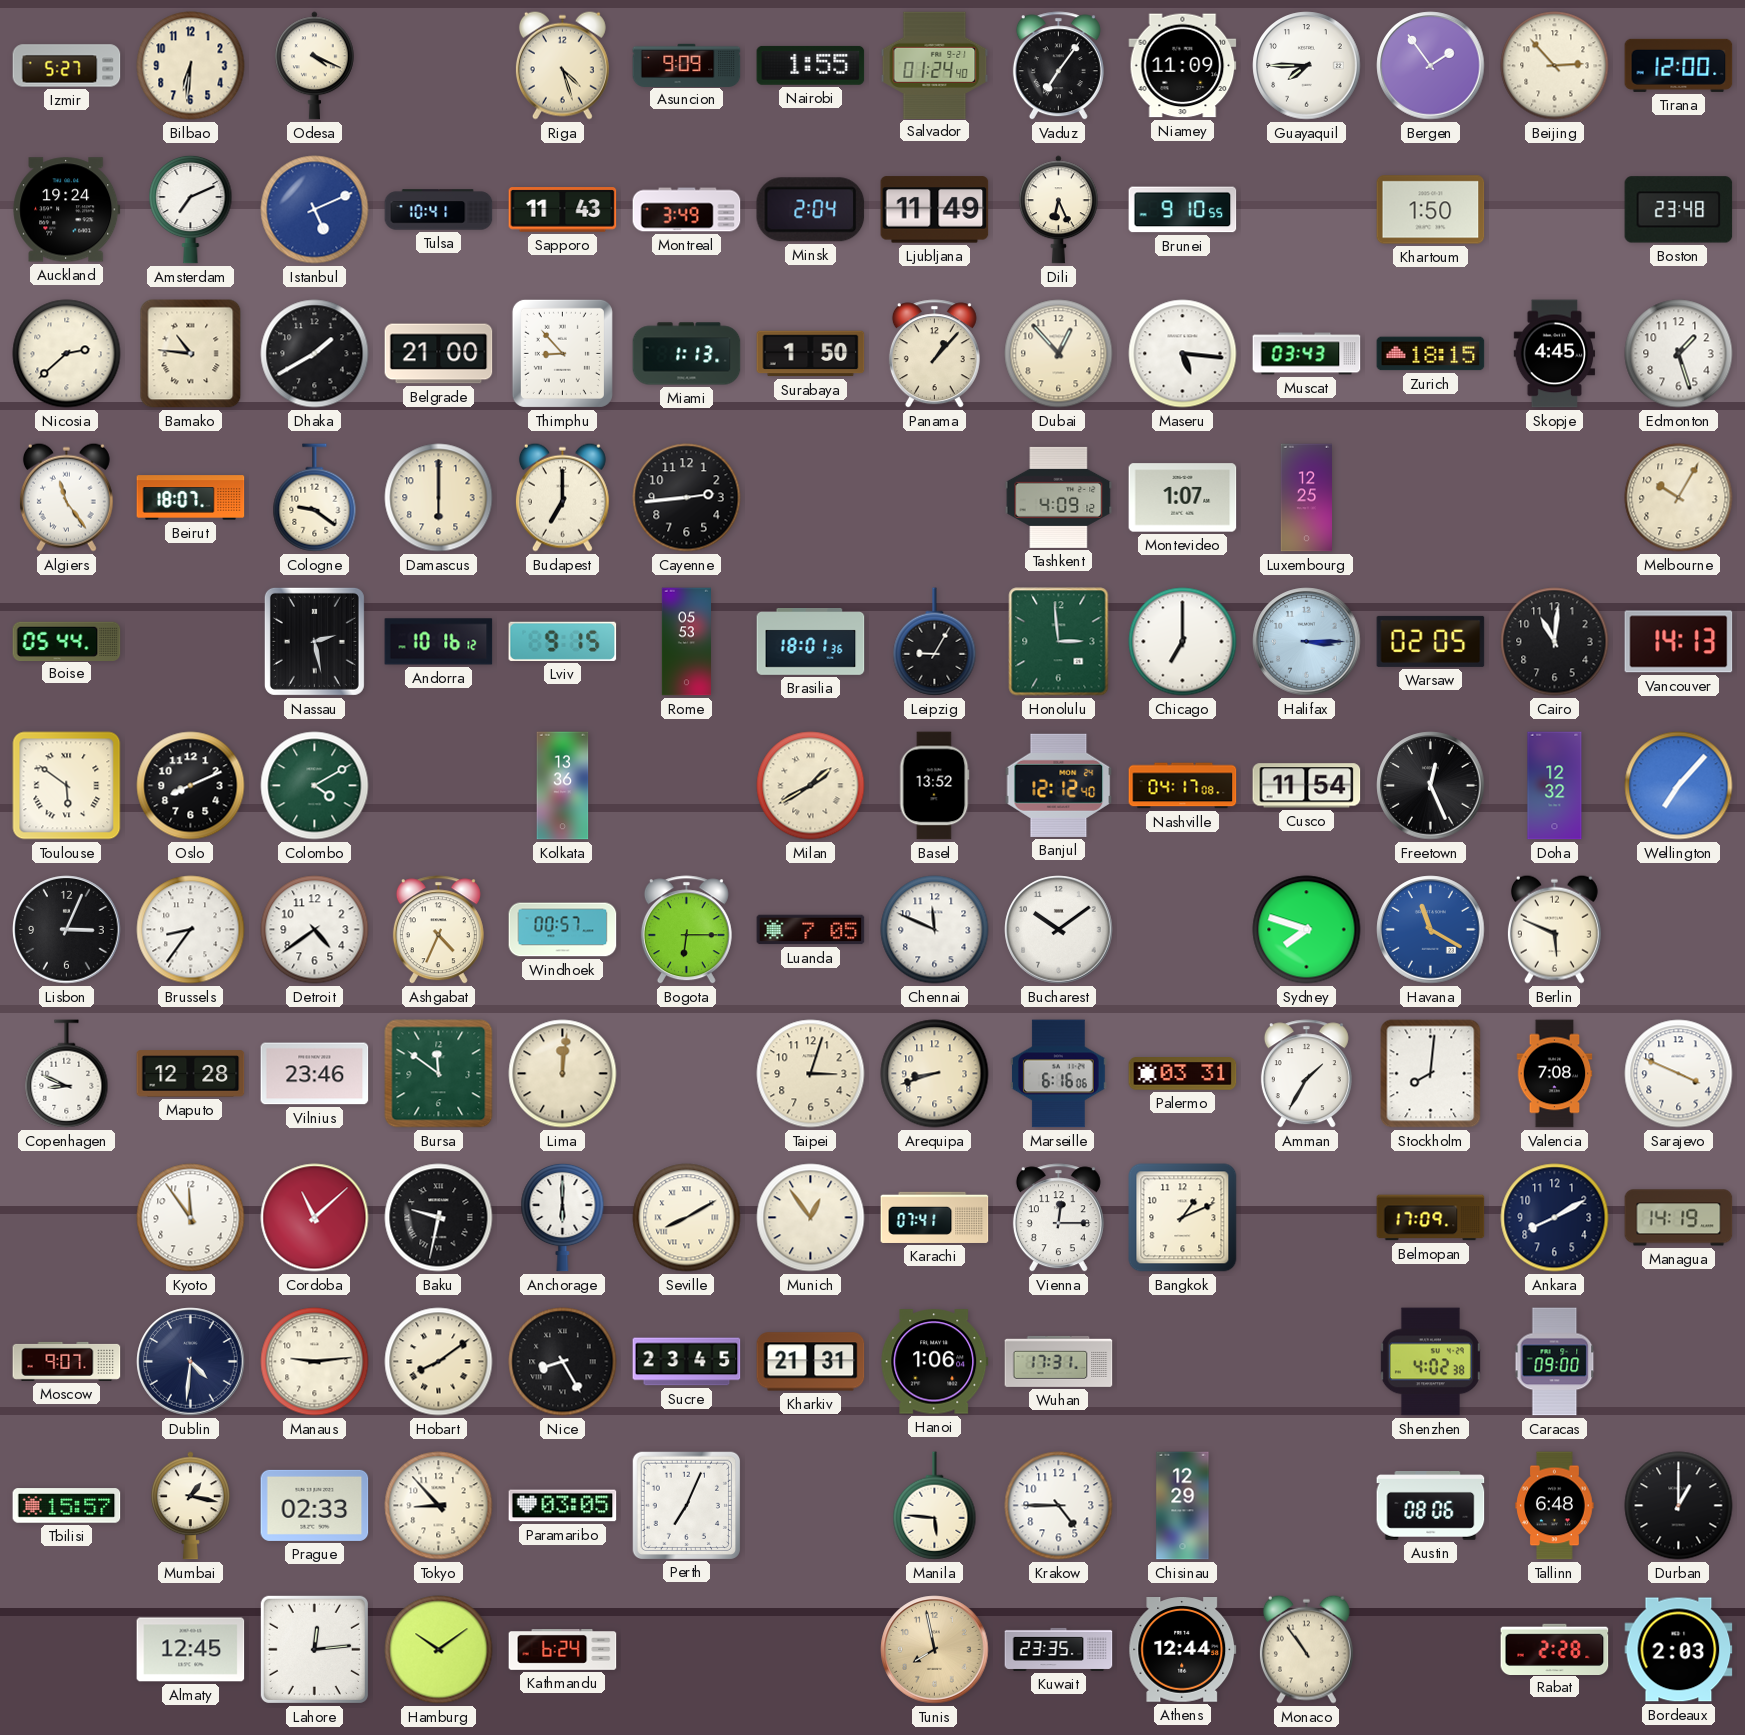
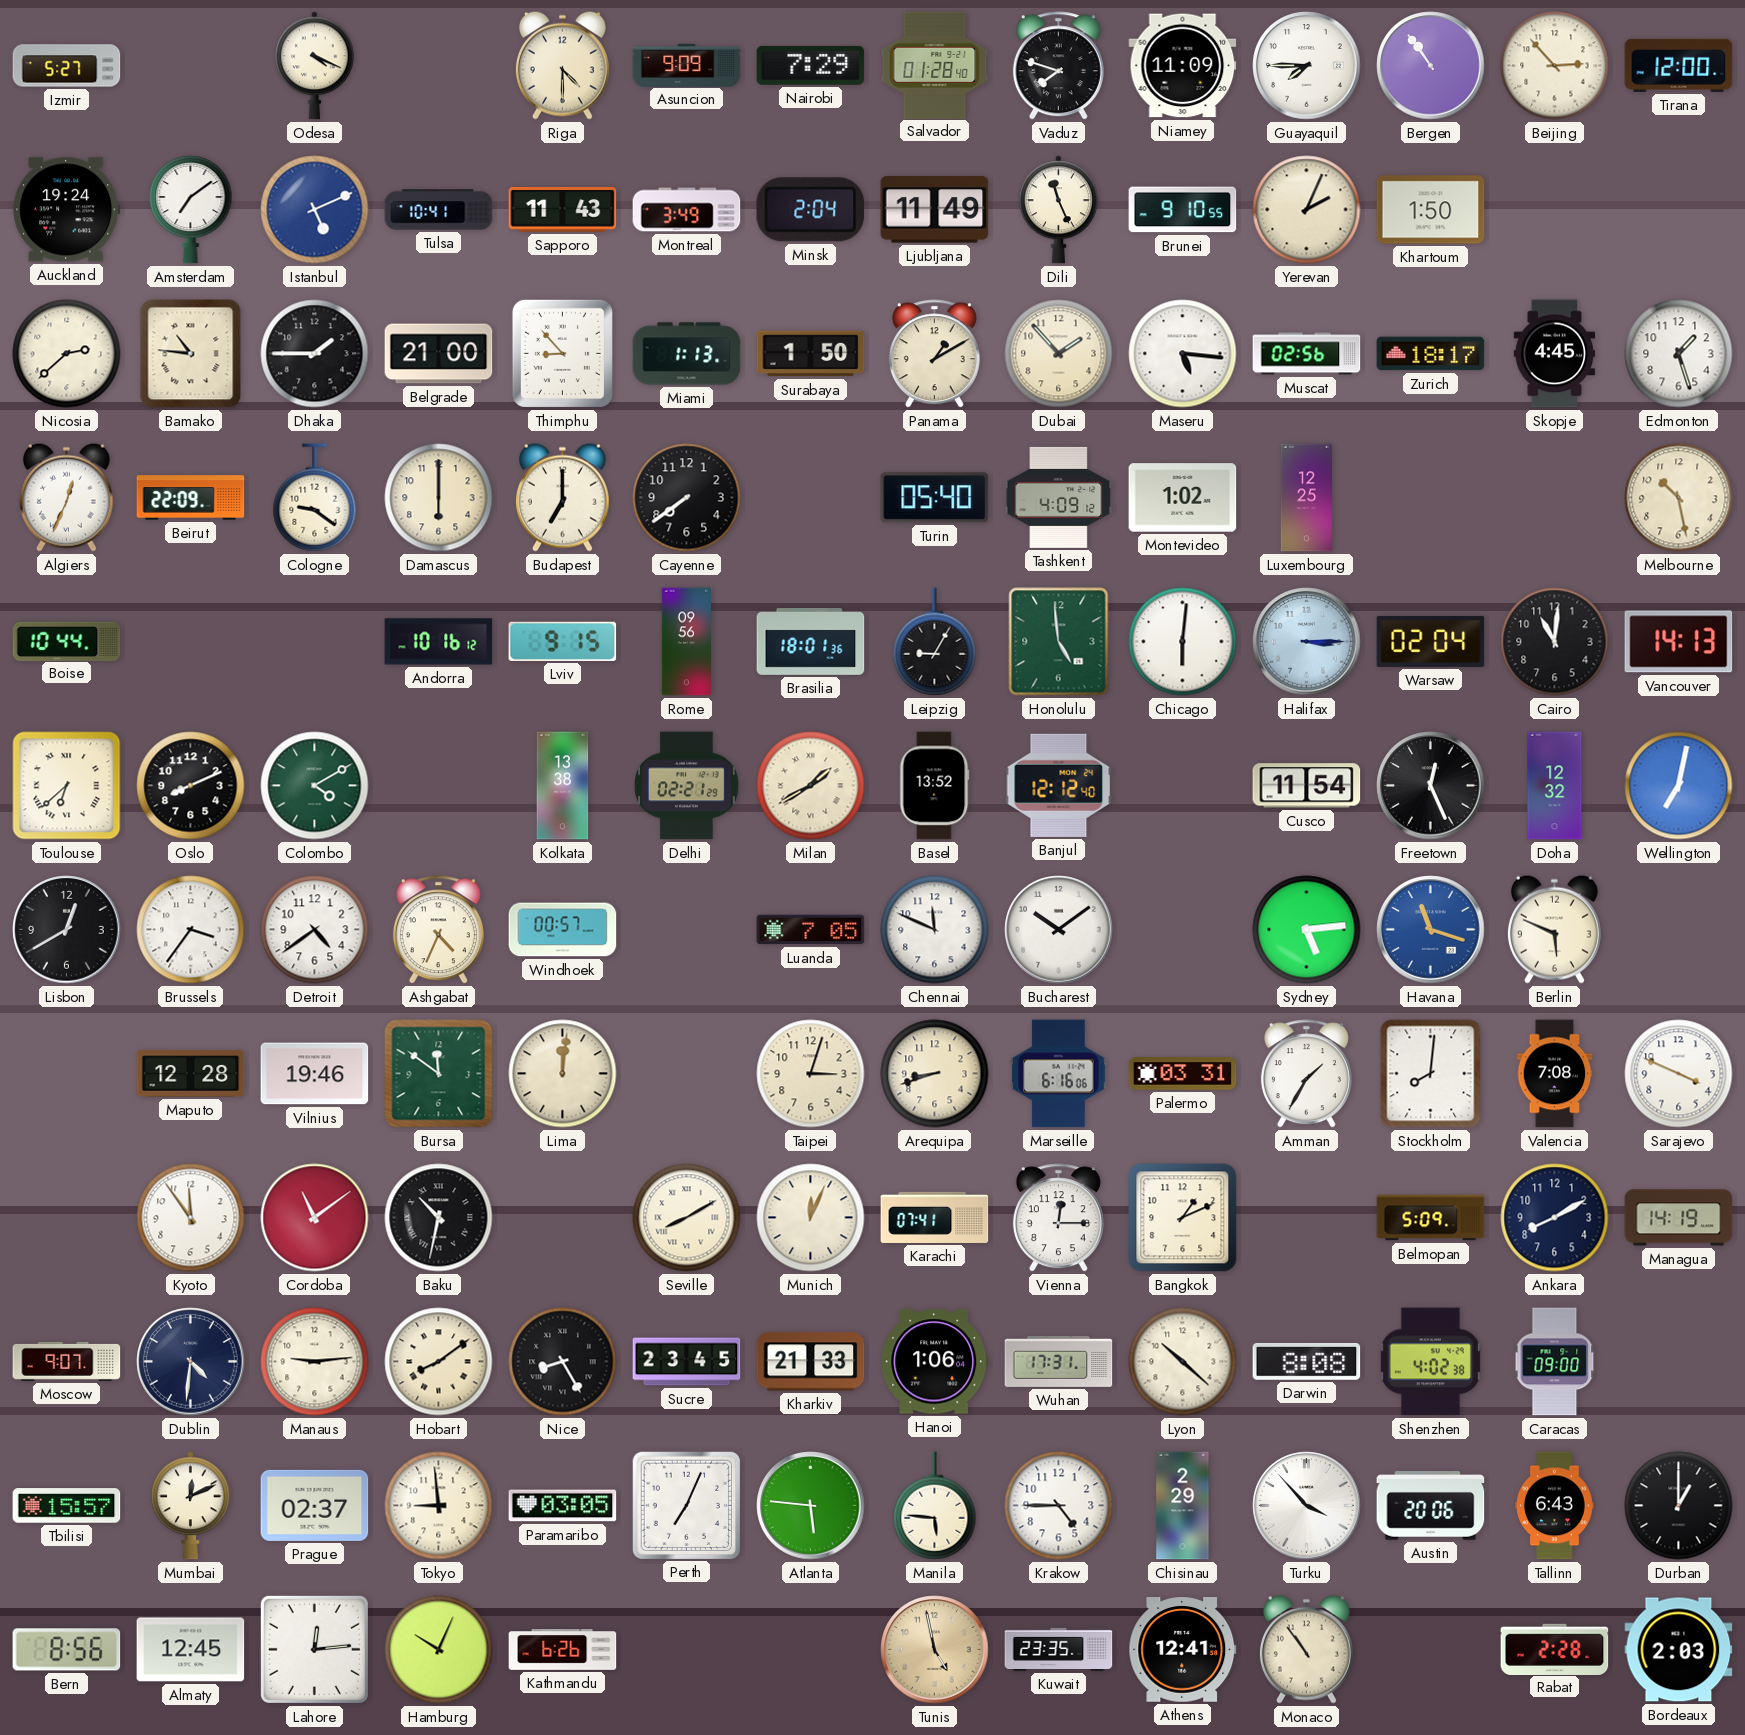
Bilbao: 6:31 -> none (191, 66)
Riga: 4:27 -> 4:30 (562, 65)
Nairobi: 1:55 -> 7:29 (811, 65)
Salvador: 01:24 -> 01:28 (935, 65)
Vaduz: 7:06 -> 7:48 (1058, 66)
Bergen: 1:54 -> 10:54 (1431, 66)
Amsterdam: 7:11 -> 7:09 (191, 209)
Dili: 6:26 -> 11:26 (1058, 210)
Yerevan: none -> 2:04 (1307, 210)
Boston: 23:48 -> none (1679, 210)
Dhaka: 1:40 -> 1:45 (315, 354)
Panama: 1:07 -> 1:10 (934, 354)
Dubai: 12:53 -> 1:53 (1059, 354)
Muscat: 03:43 -> 02:56 (1307, 354)
Zurich: 18:15 -> 18:17 (1431, 354)
Algiers: 11:24 -> 12:34 (66, 497)
Beirut: 18:07 -> 22:09 (191, 498)
Cayenne: 2:44 -> 7:39 (687, 498)
Turin: none -> 05:40 (935, 498)
Montevideo: 1:07 -> 1:02 (1183, 498)
Melbourne: 10:05 -> 10:28 (1679, 498)
Boise: 05:44 -> 10:44 (67, 641)
Nassau: 2:28 -> none (314, 641)
Rome: 05:53 -> 09:56 (686, 642)
Honolulu: 2:59 -> 4:59 (1059, 642)
Chicago: 7:00 -> 6:01 (1183, 642)
Warsaw: 02:05 -> 02:04 (1431, 641)
Toulouse: 5:51 -> 6:38 (67, 786)
Kolkata: 13:36 -> 13:38 (563, 786)
Delhi: none -> 02:21 (687, 786)
Nashville: 04:17 -> none (1183, 786)
Wellington: 7:07 -> 7:02 (1679, 786)
Lisbon: 3:04 -> 12:40 (67, 930)
Brussels: 8:36 -> 3:36 (191, 930)
Bogota: 6:15 -> none (686, 930)
Sydney: 7:48 -> 5:14 (1307, 930)
Havana: 11:20 -> 11:18 (1431, 930)
Copenhagen: 8:49 -> none (67, 1074)
Vilnius: 23:46 -> 19:46 (315, 1074)
Cordoba: 11:08 -> 11:09 (315, 1218)
Baku: 9:32 -> 10:32 (439, 1218)
Anchorage: 6:00 -> none (563, 1217)
Munich: 12:54 -> 12:04 (811, 1218)
Belmopan: 17:09 -> 5:09 (1431, 1218)
Kharkiv: 21:31 -> 21:33 (811, 1362)
Lyon: none -> 10:22 (1183, 1362)
Darwin: none -> 8:08 (1307, 1362)
Mumbai: 1:17 -> 12:11 (190, 1506)
Prague: 02:33 -> 02:37 (315, 1505)
Tokyo: 8:53 -> 8:59 (439, 1506)
Atlanta: none -> 5:46 (811, 1506)
Chisinau: 12:29 -> 2:29 (1183, 1506)
Turku: none -> 3:53 (1307, 1506)
Austin: 08:06 -> 20:06 (1431, 1506)
Tallinn: 6:48 -> 6:43 (1555, 1506)
Bern: none -> 8:56 (67, 1650)
Hamburg: 10:09 -> 10:04 (439, 1650)
Kathmandu: 6:24 -> 6:26 (563, 1650)
Tunis: 7:58 -> 4:58 (935, 1650)
Athens: 12:44 -> 12:41 (1183, 1650)
